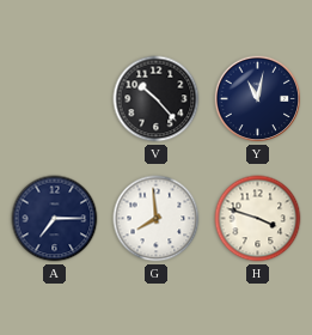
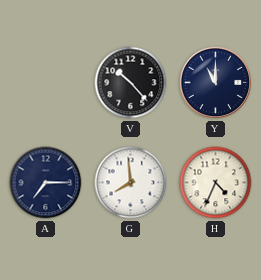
Y: 11:02 -> 11:00 (216, 83)
H: 3:48 -> 4:34 (216, 183)
